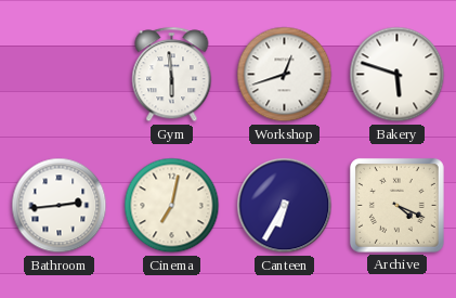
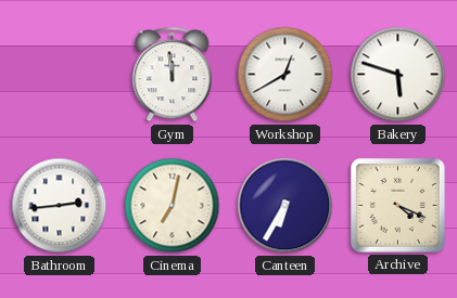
Gym: 5:59 -> 11:59 (173, 75)
Workshop: 12:42 -> 12:40 (285, 75)
